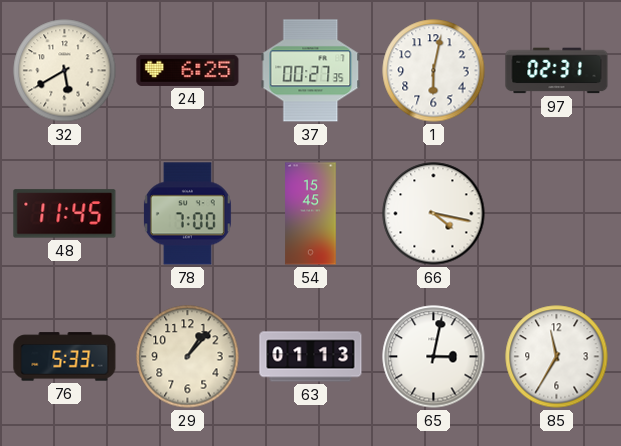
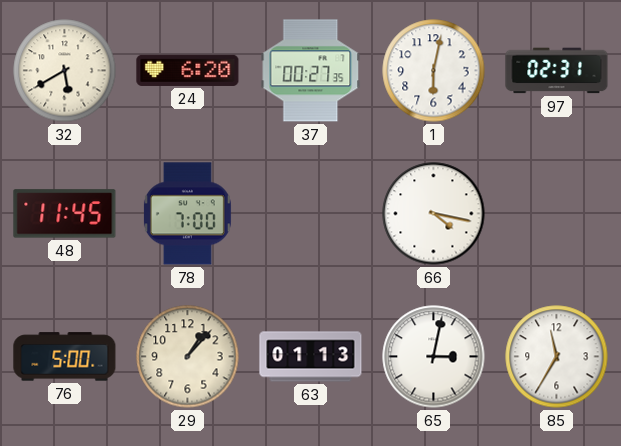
24: 6:25 -> 6:20 (188, 70)
54: 15:45 -> none (311, 214)
76: 5:33 -> 5:00 (65, 357)
